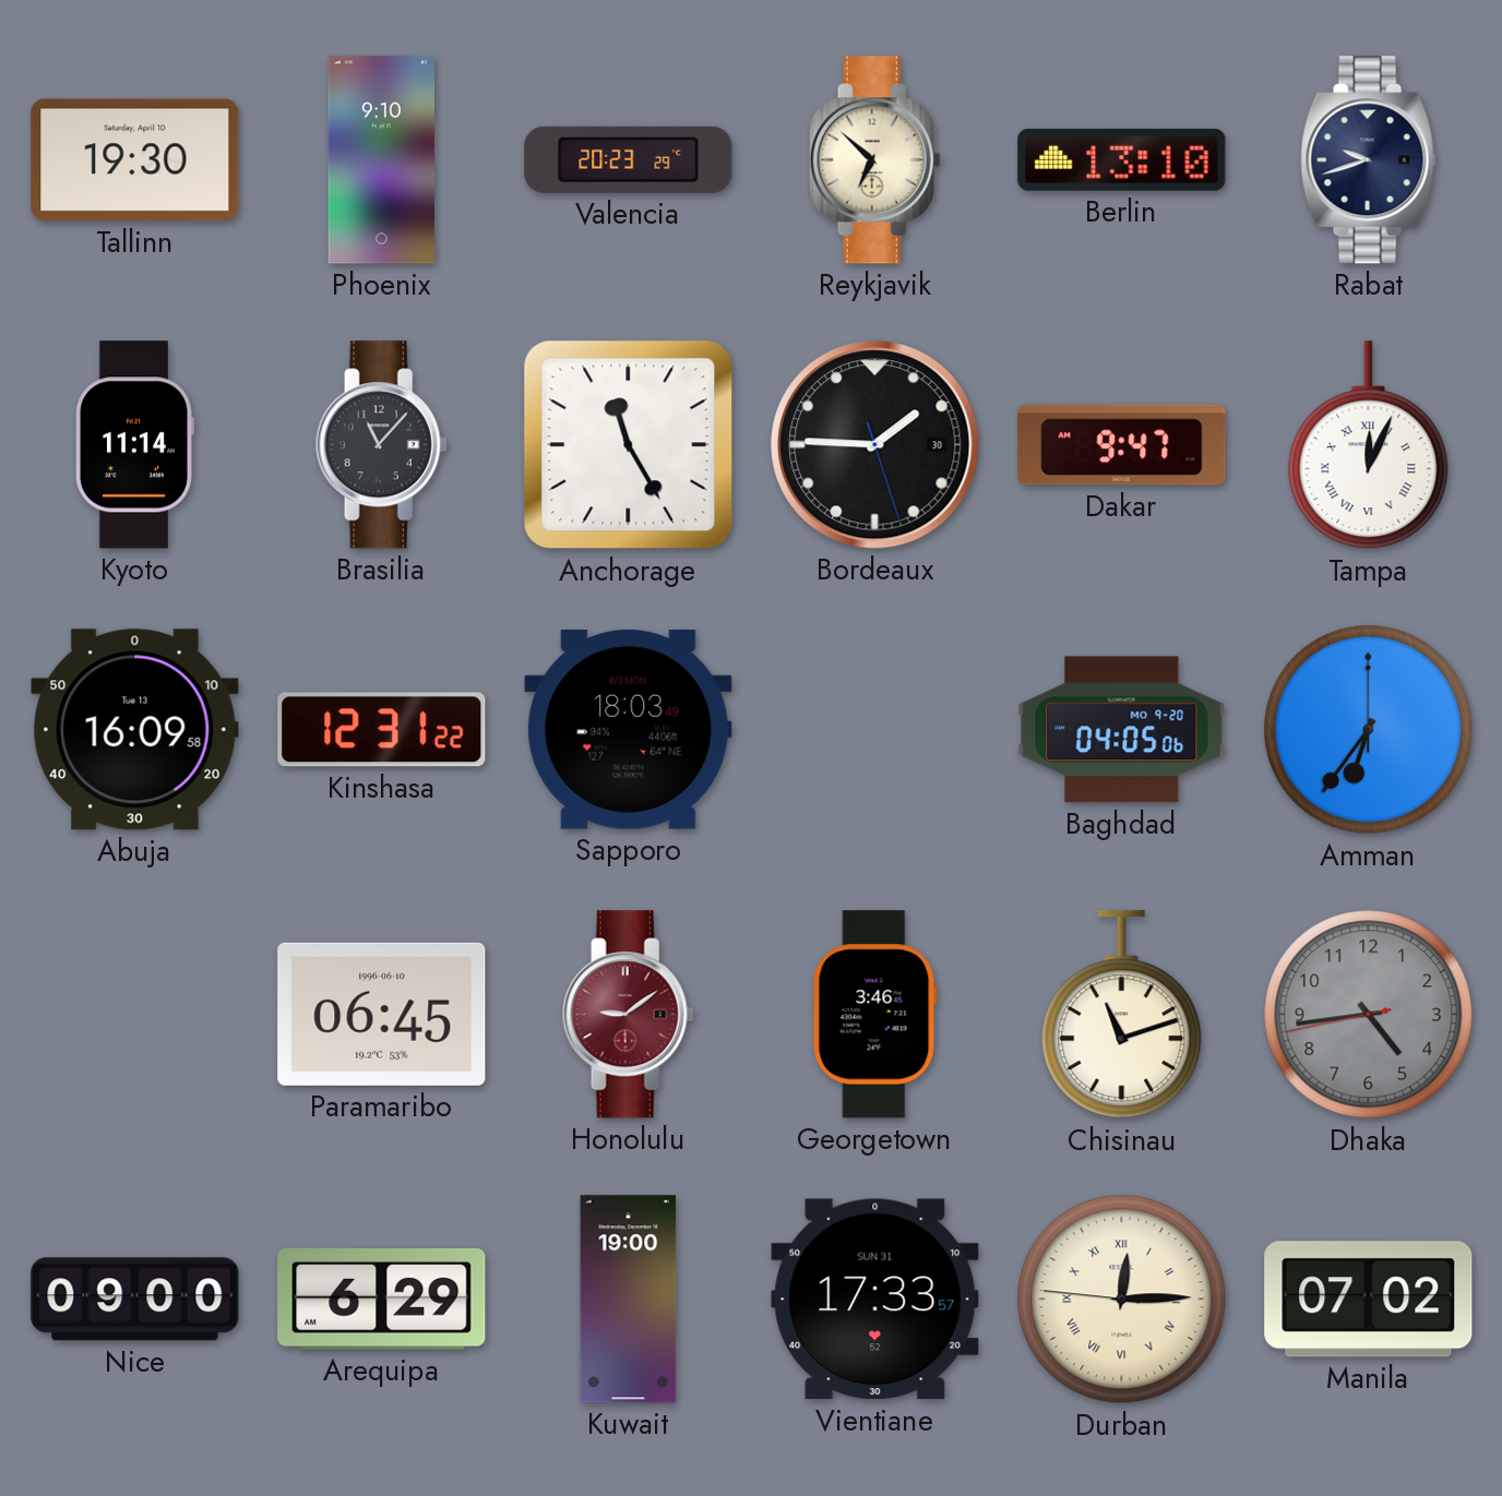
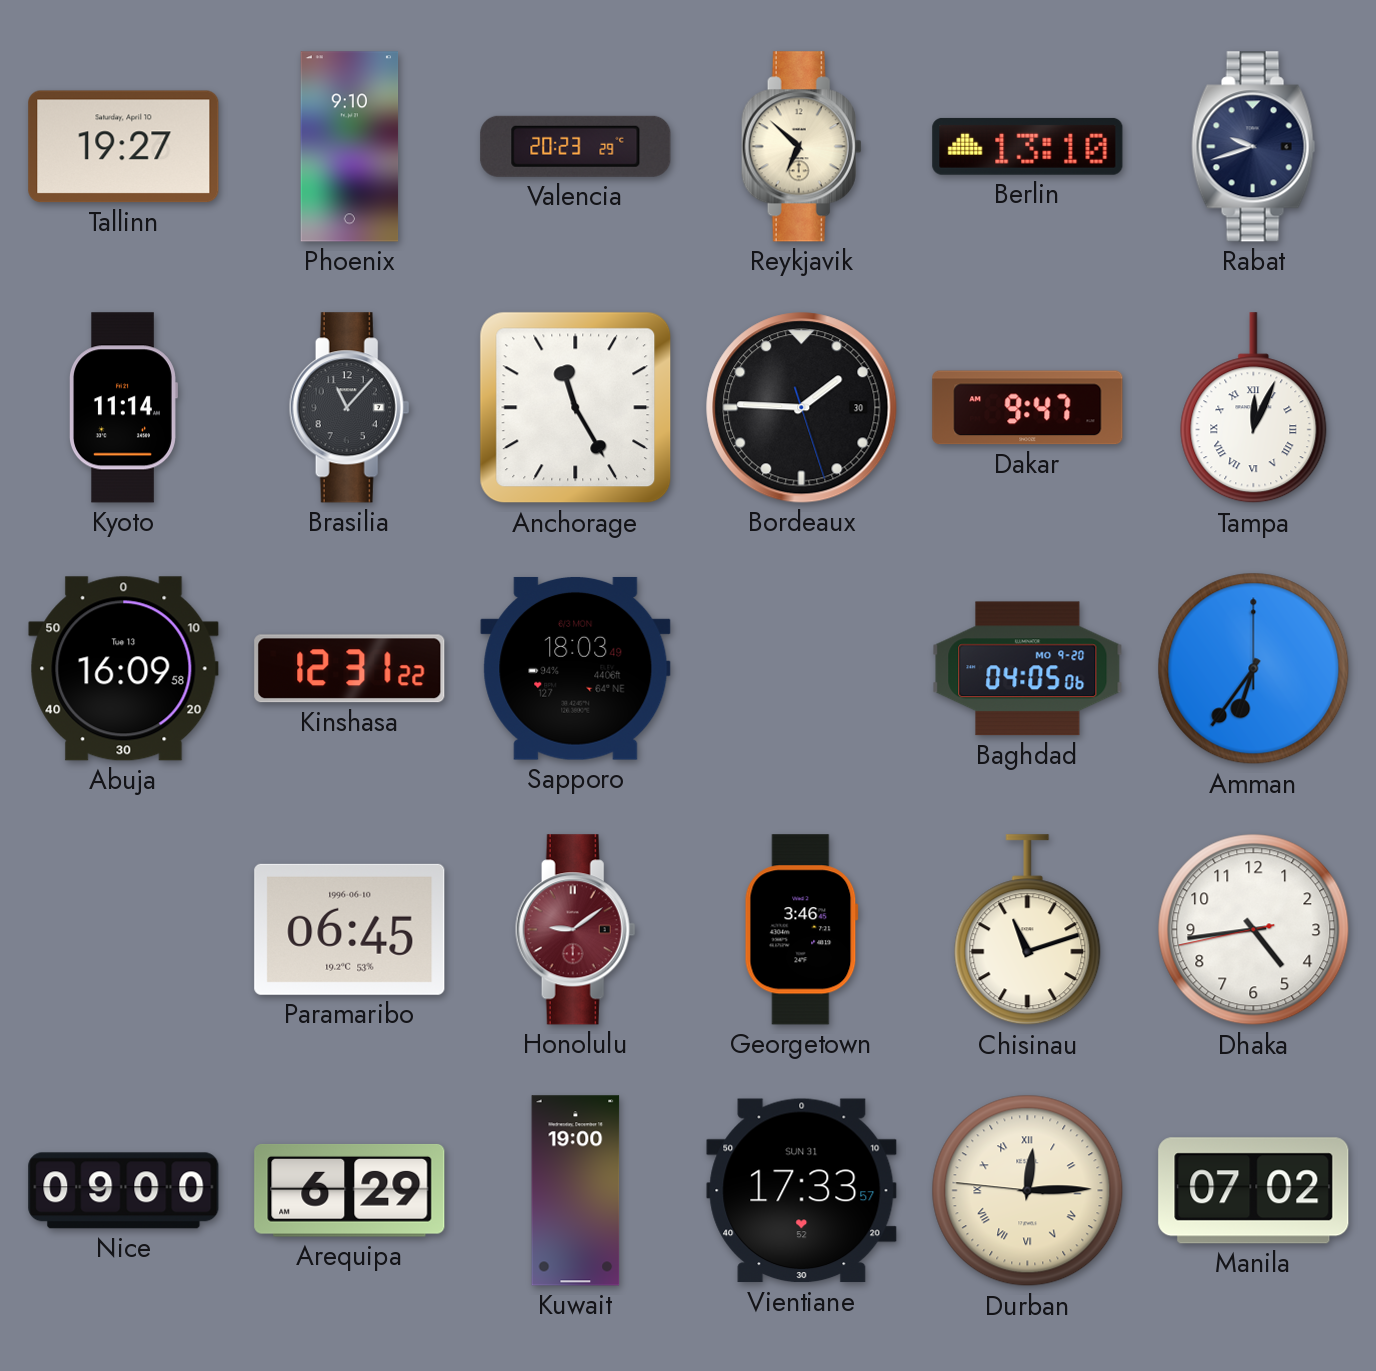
Tallinn: 19:30 -> 19:27 (124, 147)
Dhaka dial: grey -> white (1254, 930)
